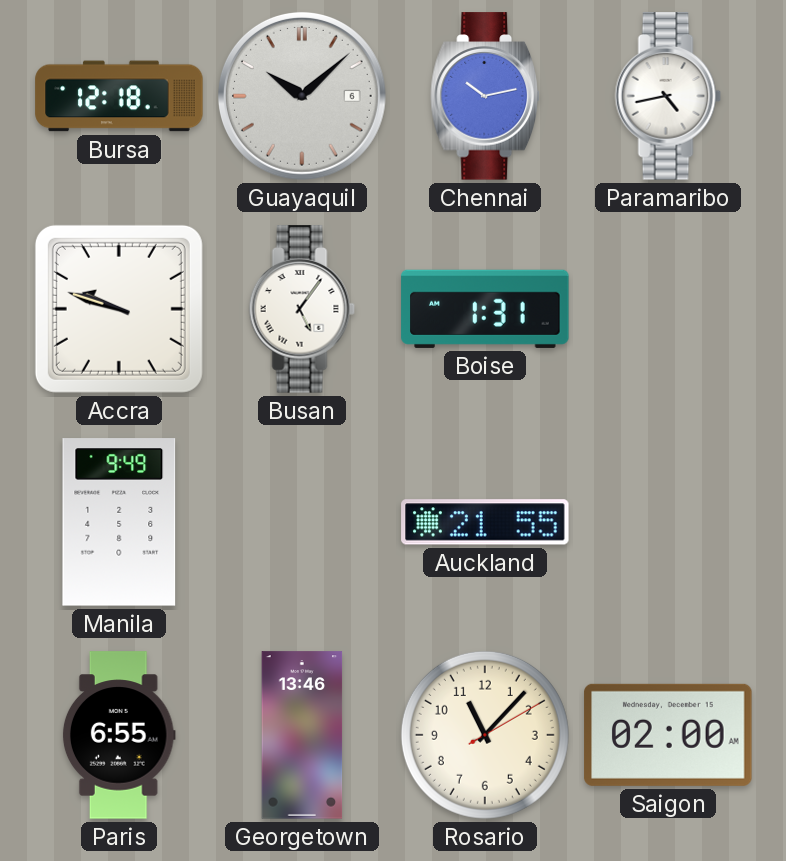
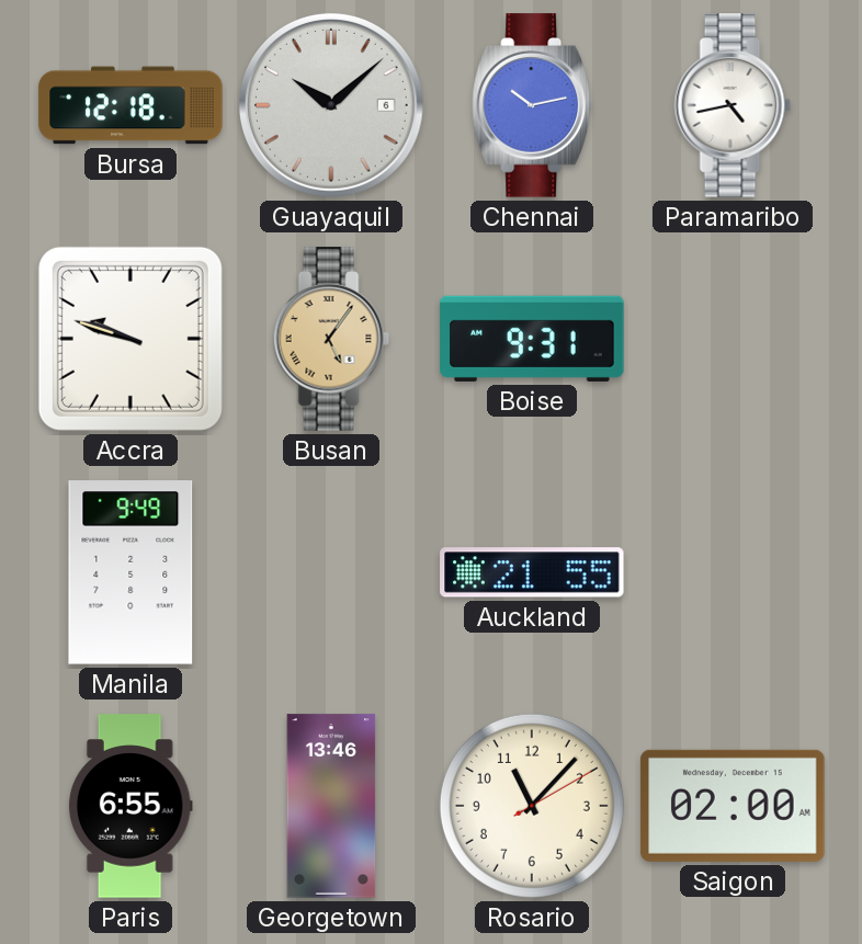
Busan dial: white -> champagne (331, 339)
Boise: 1:31 -> 9:31 (532, 339)
